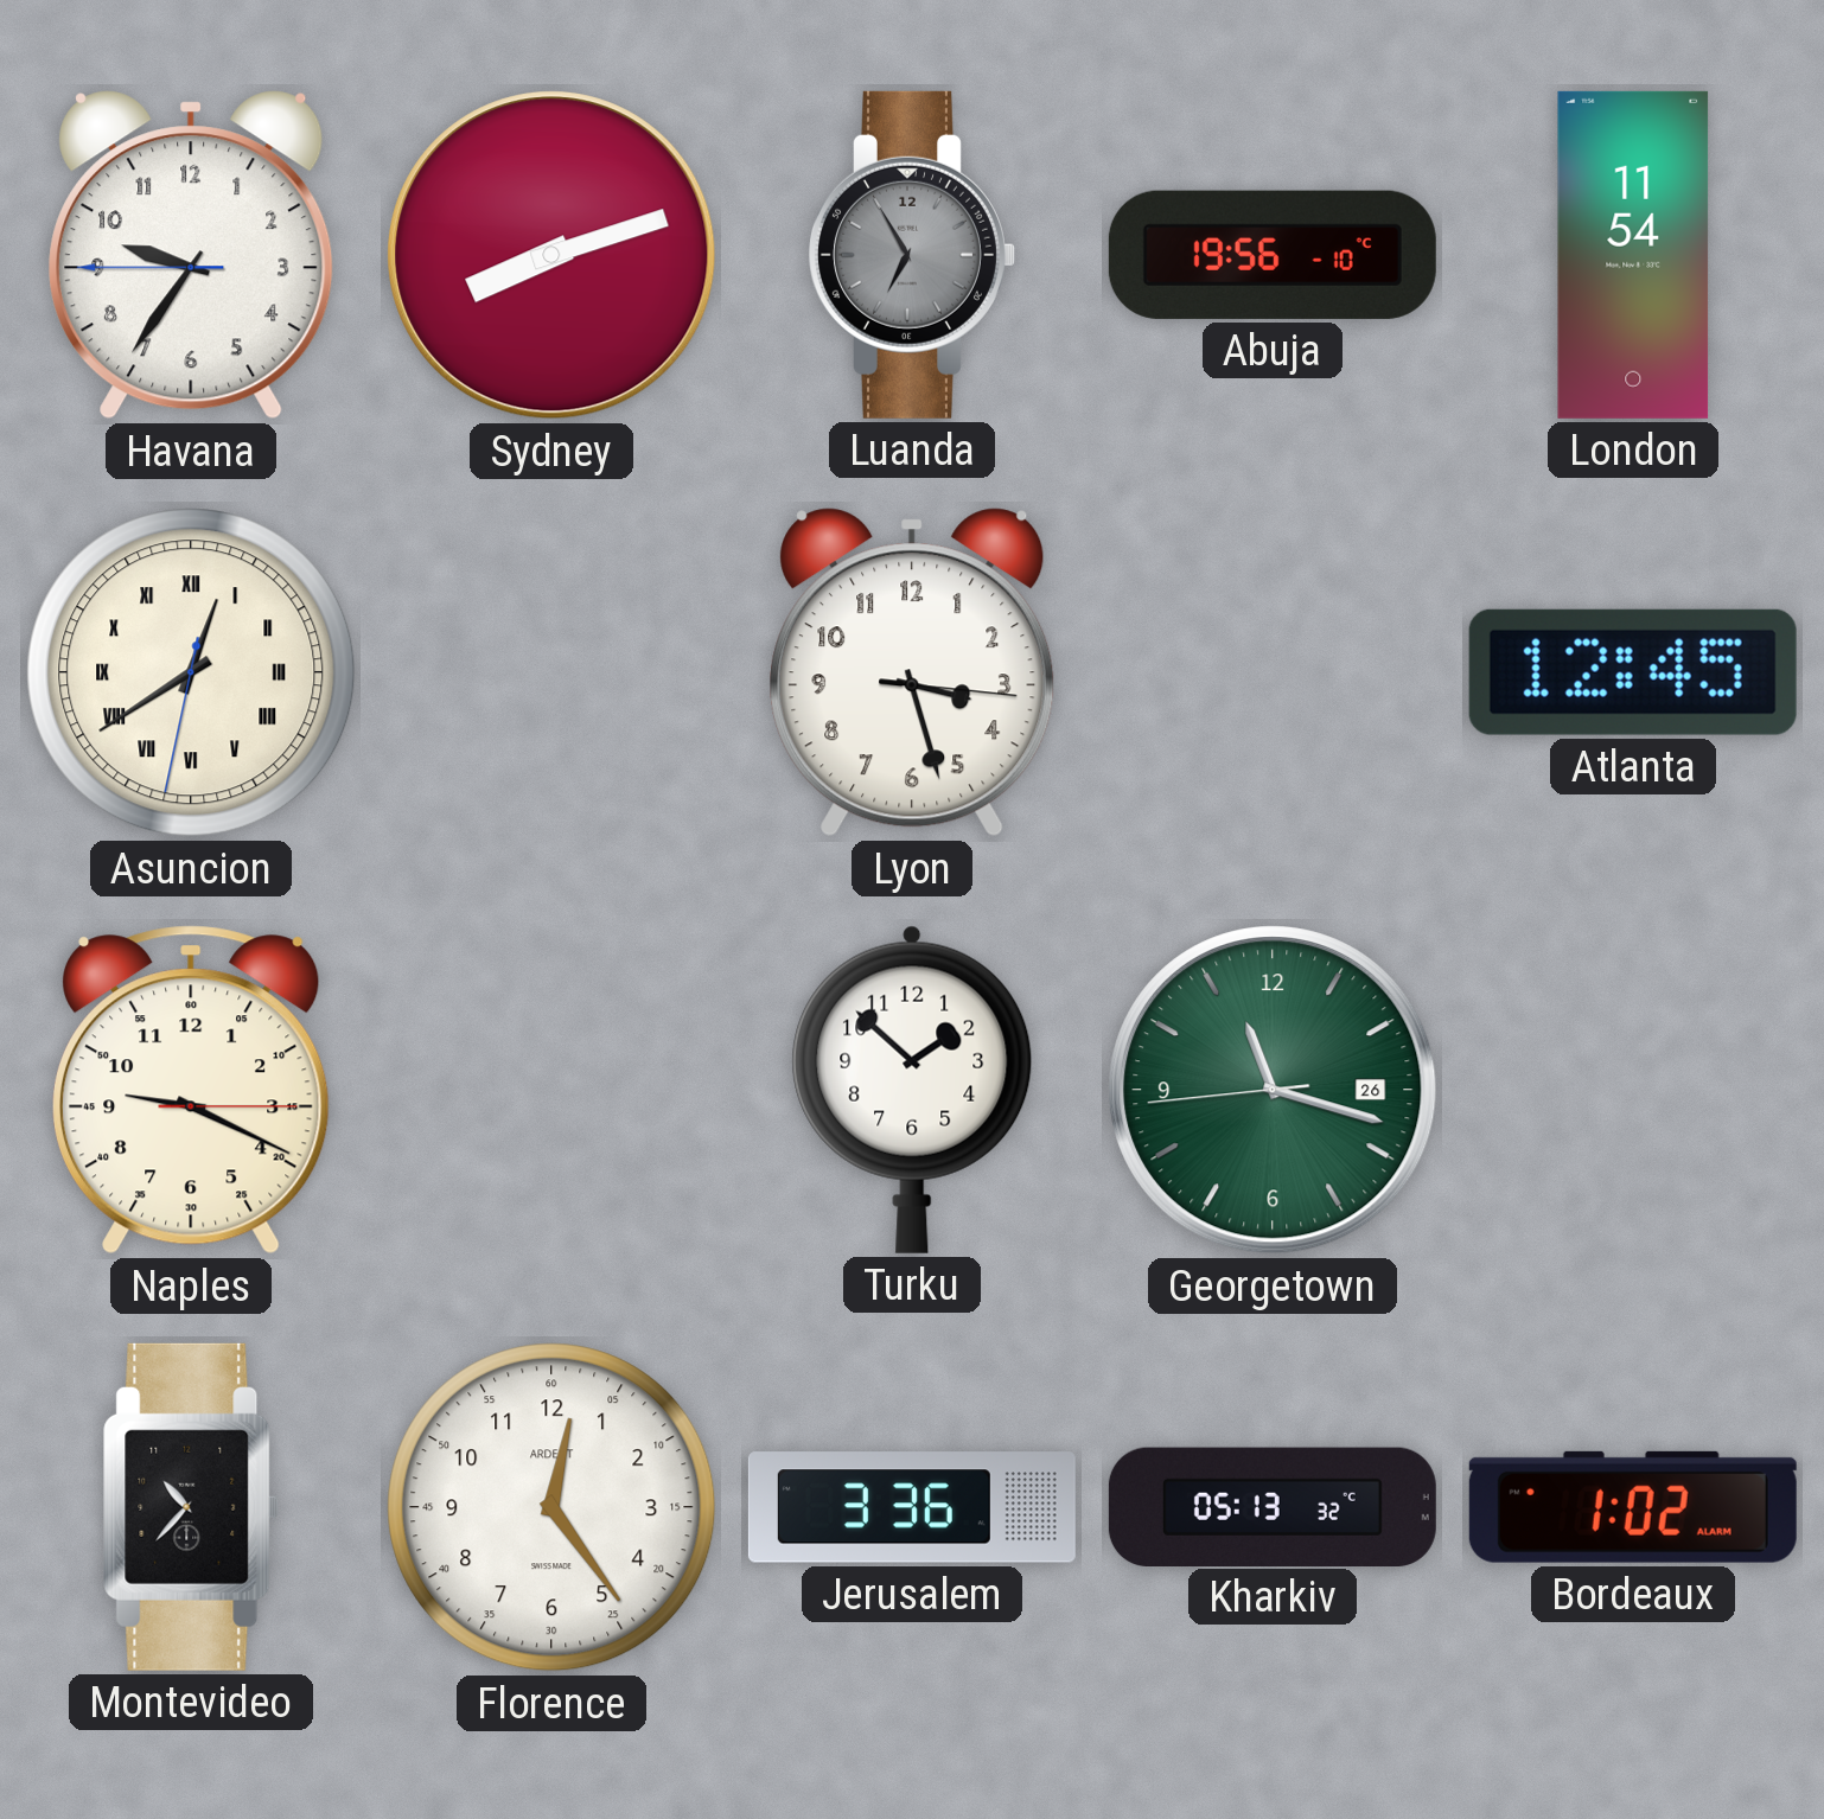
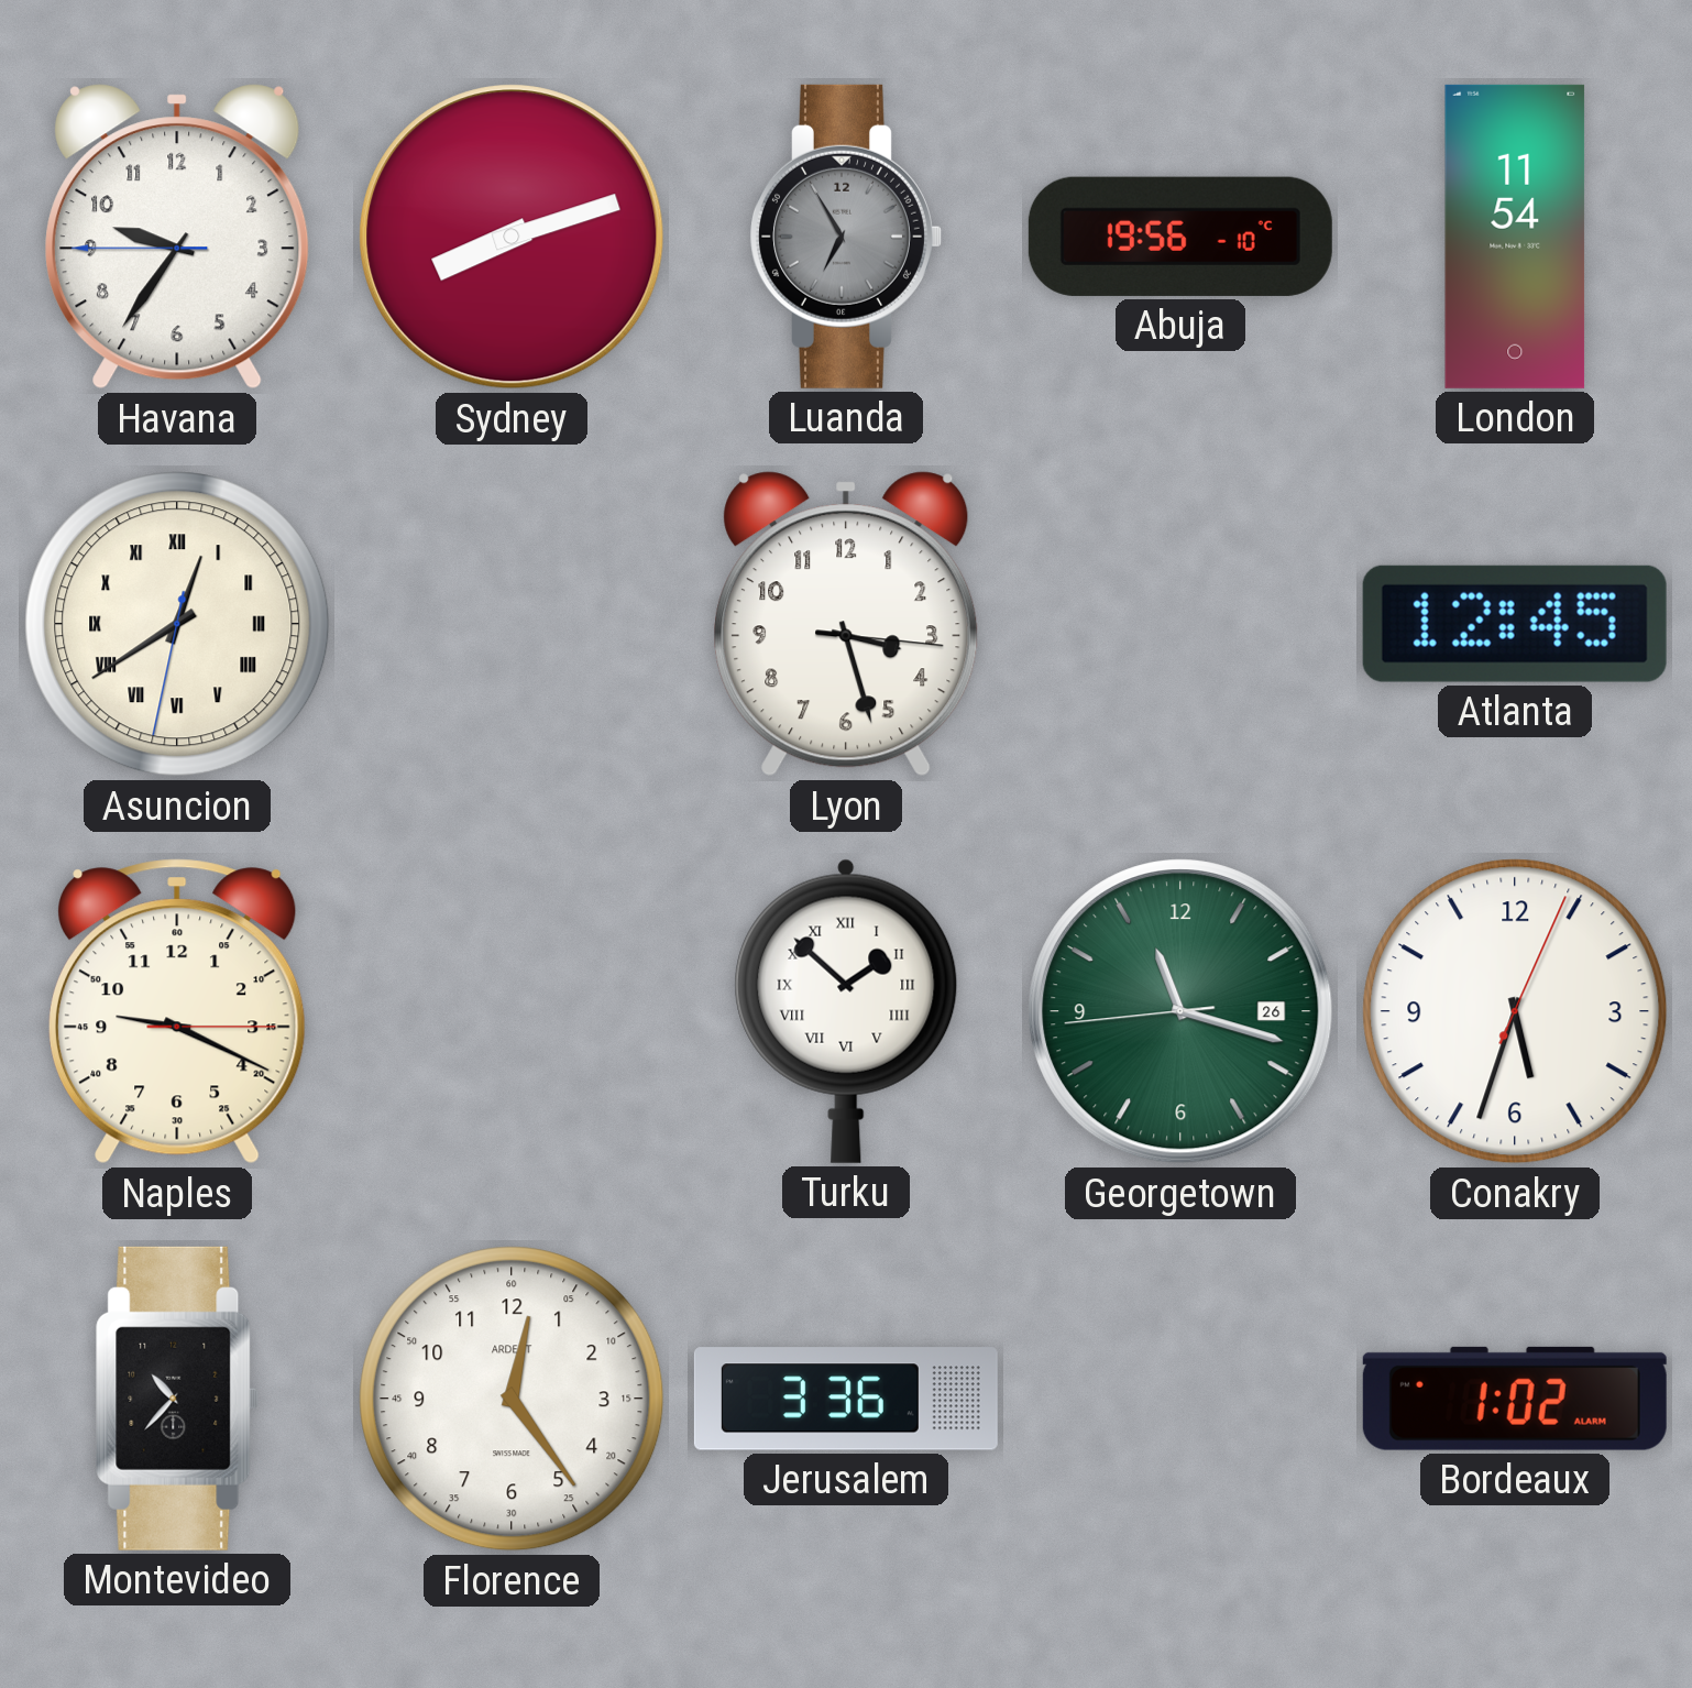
Turku numerals: Arabic -> Roman (846, 1011)
Conakry: none -> 5:33 (1515, 1011)
Kharkiv: 05:13 -> none (1273, 1506)
